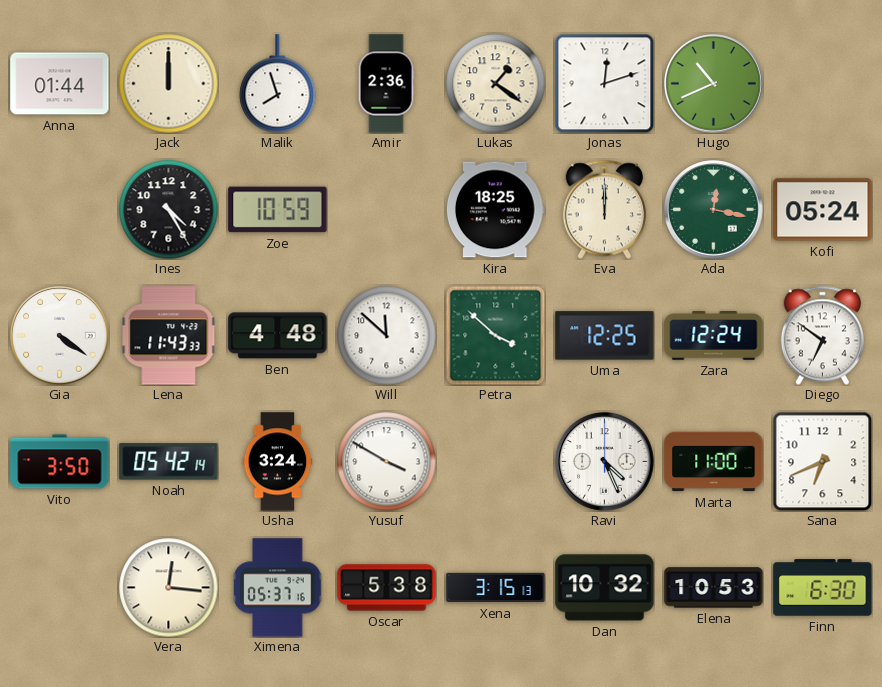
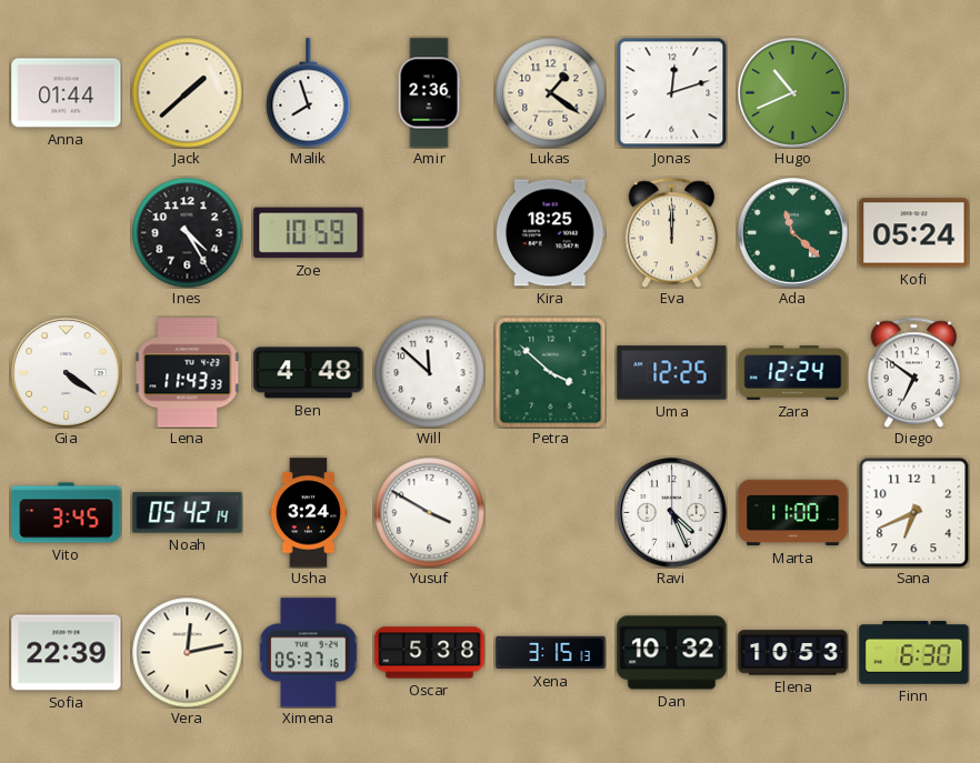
Jack: 12:00 -> 1:38 (188, 93)
Ada: 12:17 -> 11:22 (793, 233)
Vito: 3:50 -> 3:45 (67, 513)
Sofia: none -> 22:39 (67, 653)
Vera: 12:16 -> 12:13 (188, 653)
